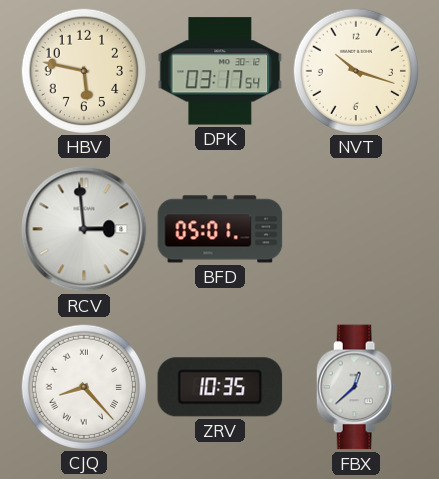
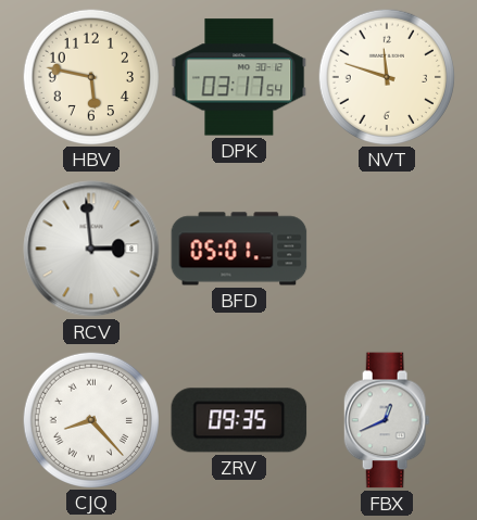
NVT: 10:18 -> 11:48 (386, 76)
ZRV: 10:35 -> 09:35 (239, 420)
FBX: 12:38 -> 12:41 (387, 420)
